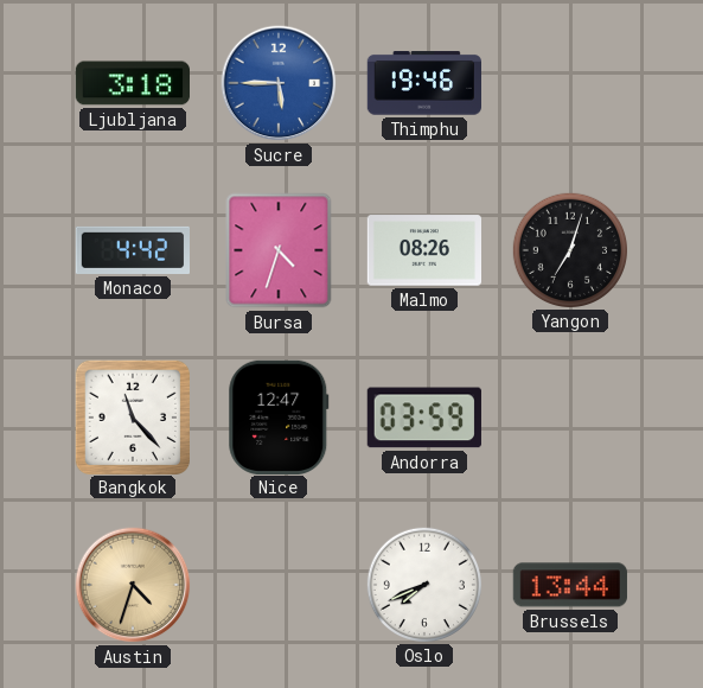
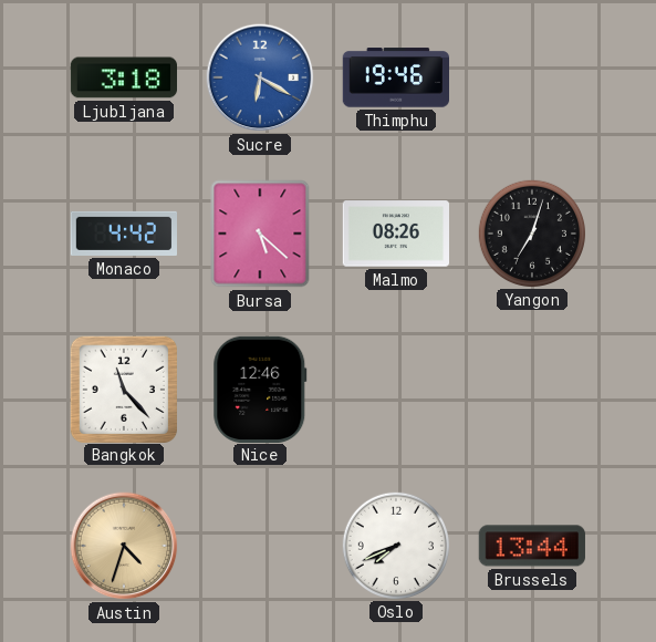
Sucre: 5:45 -> 6:20 (260, 77)
Bursa: 4:33 -> 5:22 (260, 234)
Nice: 12:47 -> 12:46 (260, 389)
Andorra: 03:59 -> none (424, 418)
